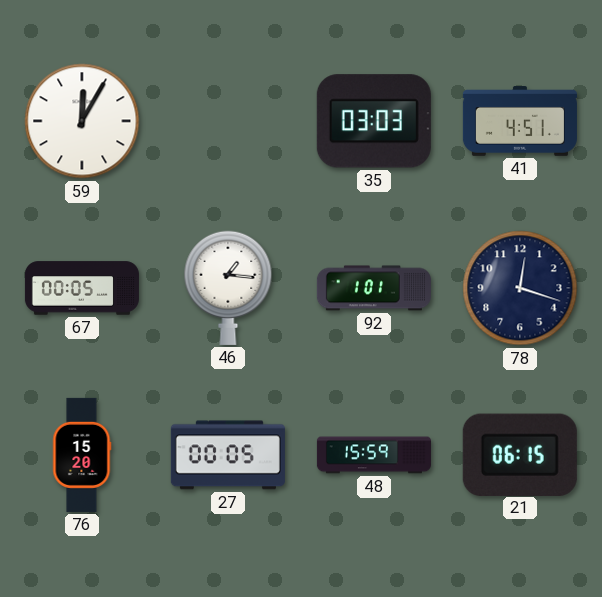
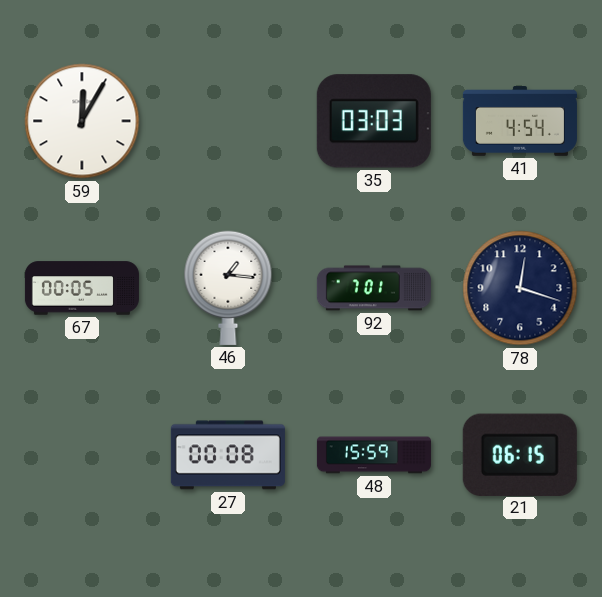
41: 4:51 -> 4:54 (520, 121)
92: 1:01 -> 7:01 (374, 288)
76: 15:20 -> none (82, 455)
27: 00:05 -> 00:08 (228, 455)
